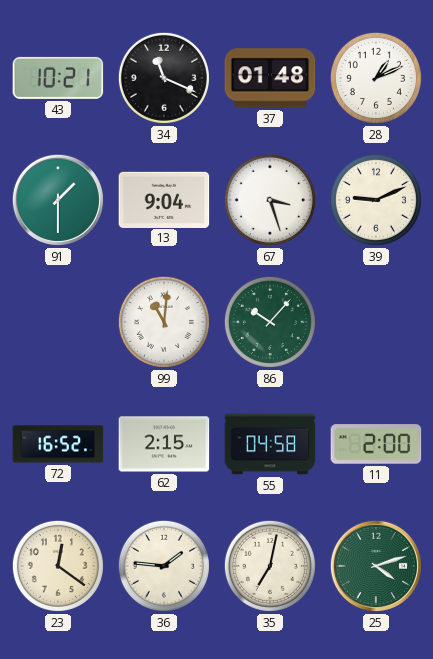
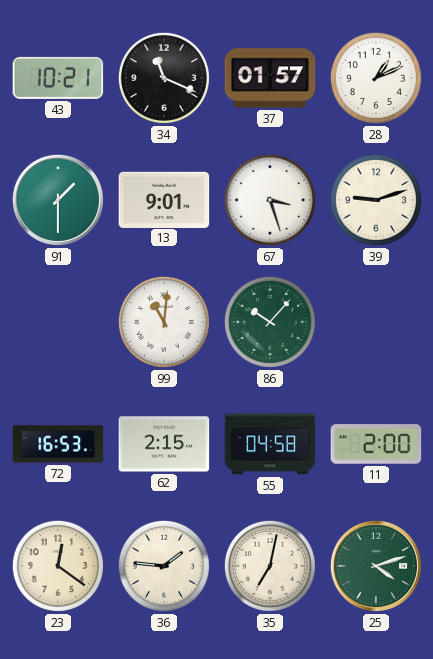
37: 01:48 -> 01:57 (270, 78)
13: 9:04 -> 9:01 (164, 199)
39: 9:11 -> 9:12 (376, 200)
72: 16:52 -> 16:53 (58, 444)
